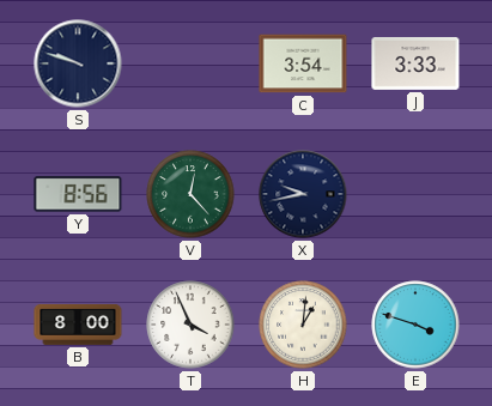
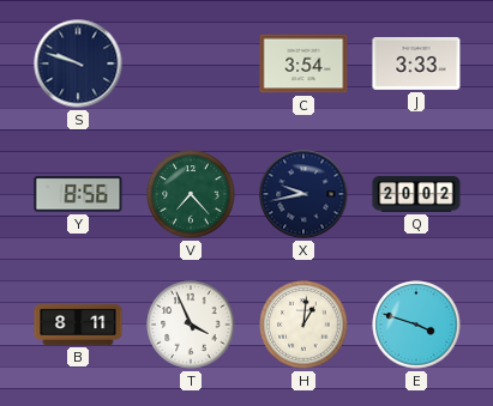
V: 12:23 -> 7:23 (191, 194)
Q: none -> 20:02 (416, 194)
B: 8:00 -> 8:11 (78, 325)
